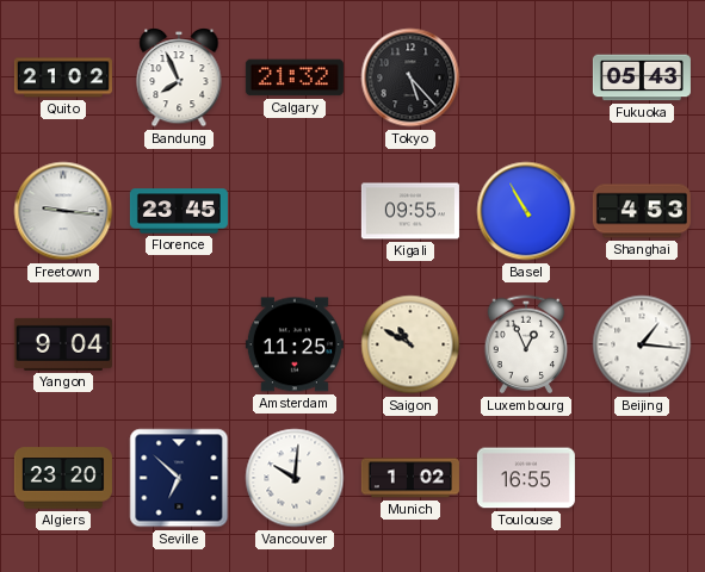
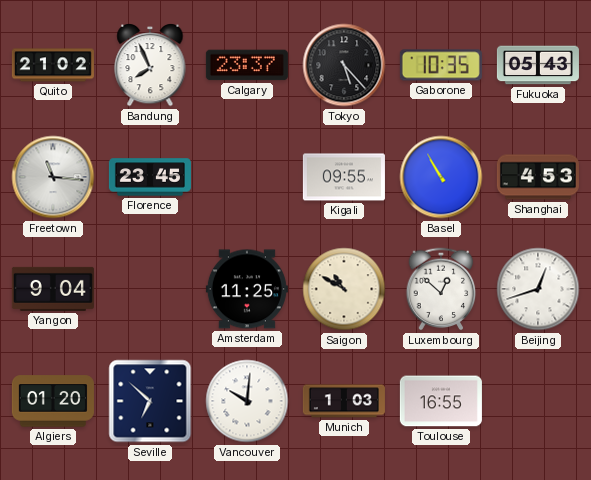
Calgary: 21:32 -> 23:37 (247, 65)
Gaborone: none -> 10:35 (441, 65)
Freetown: 9:16 -> 11:16 (53, 177)
Luxembourg: 12:56 -> 12:52 (441, 289)
Beijing: 1:16 -> 12:42 (538, 289)
Algiers: 23:20 -> 01:20 (53, 401)
Munich: 1:02 -> 1:03 (344, 401)
